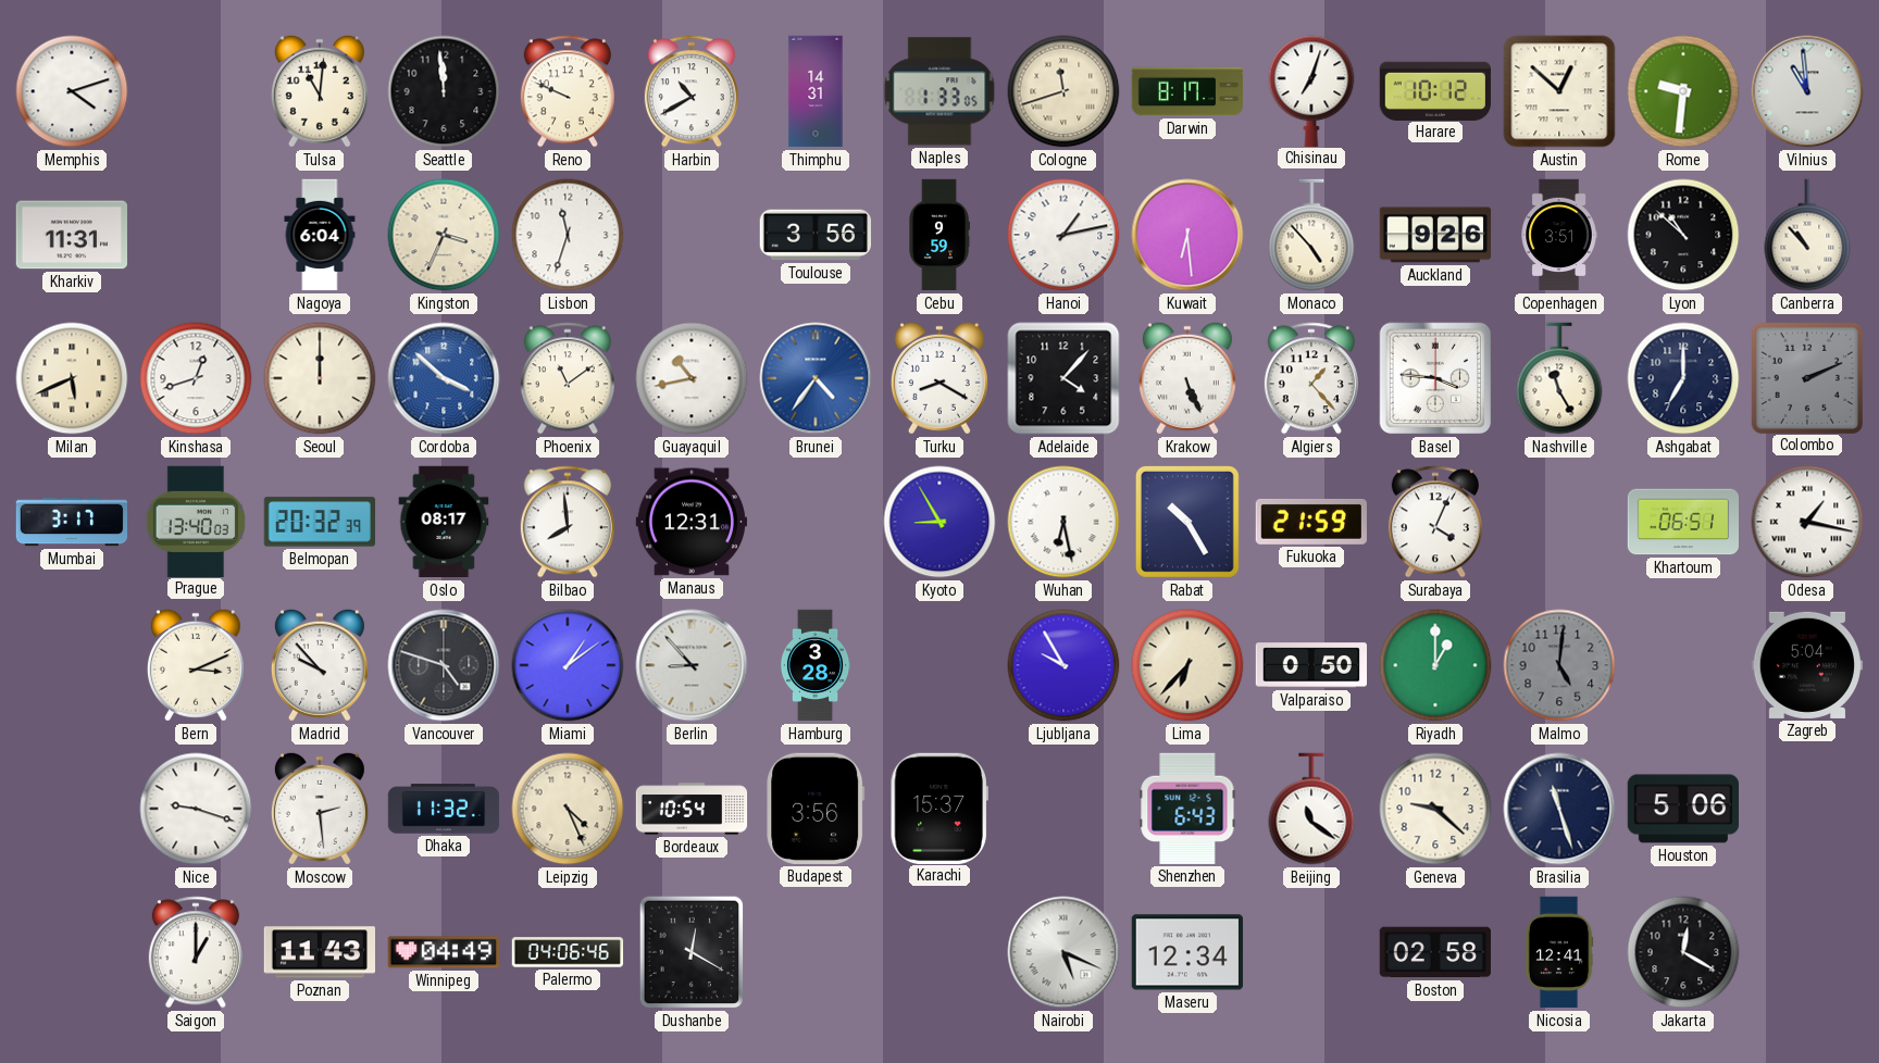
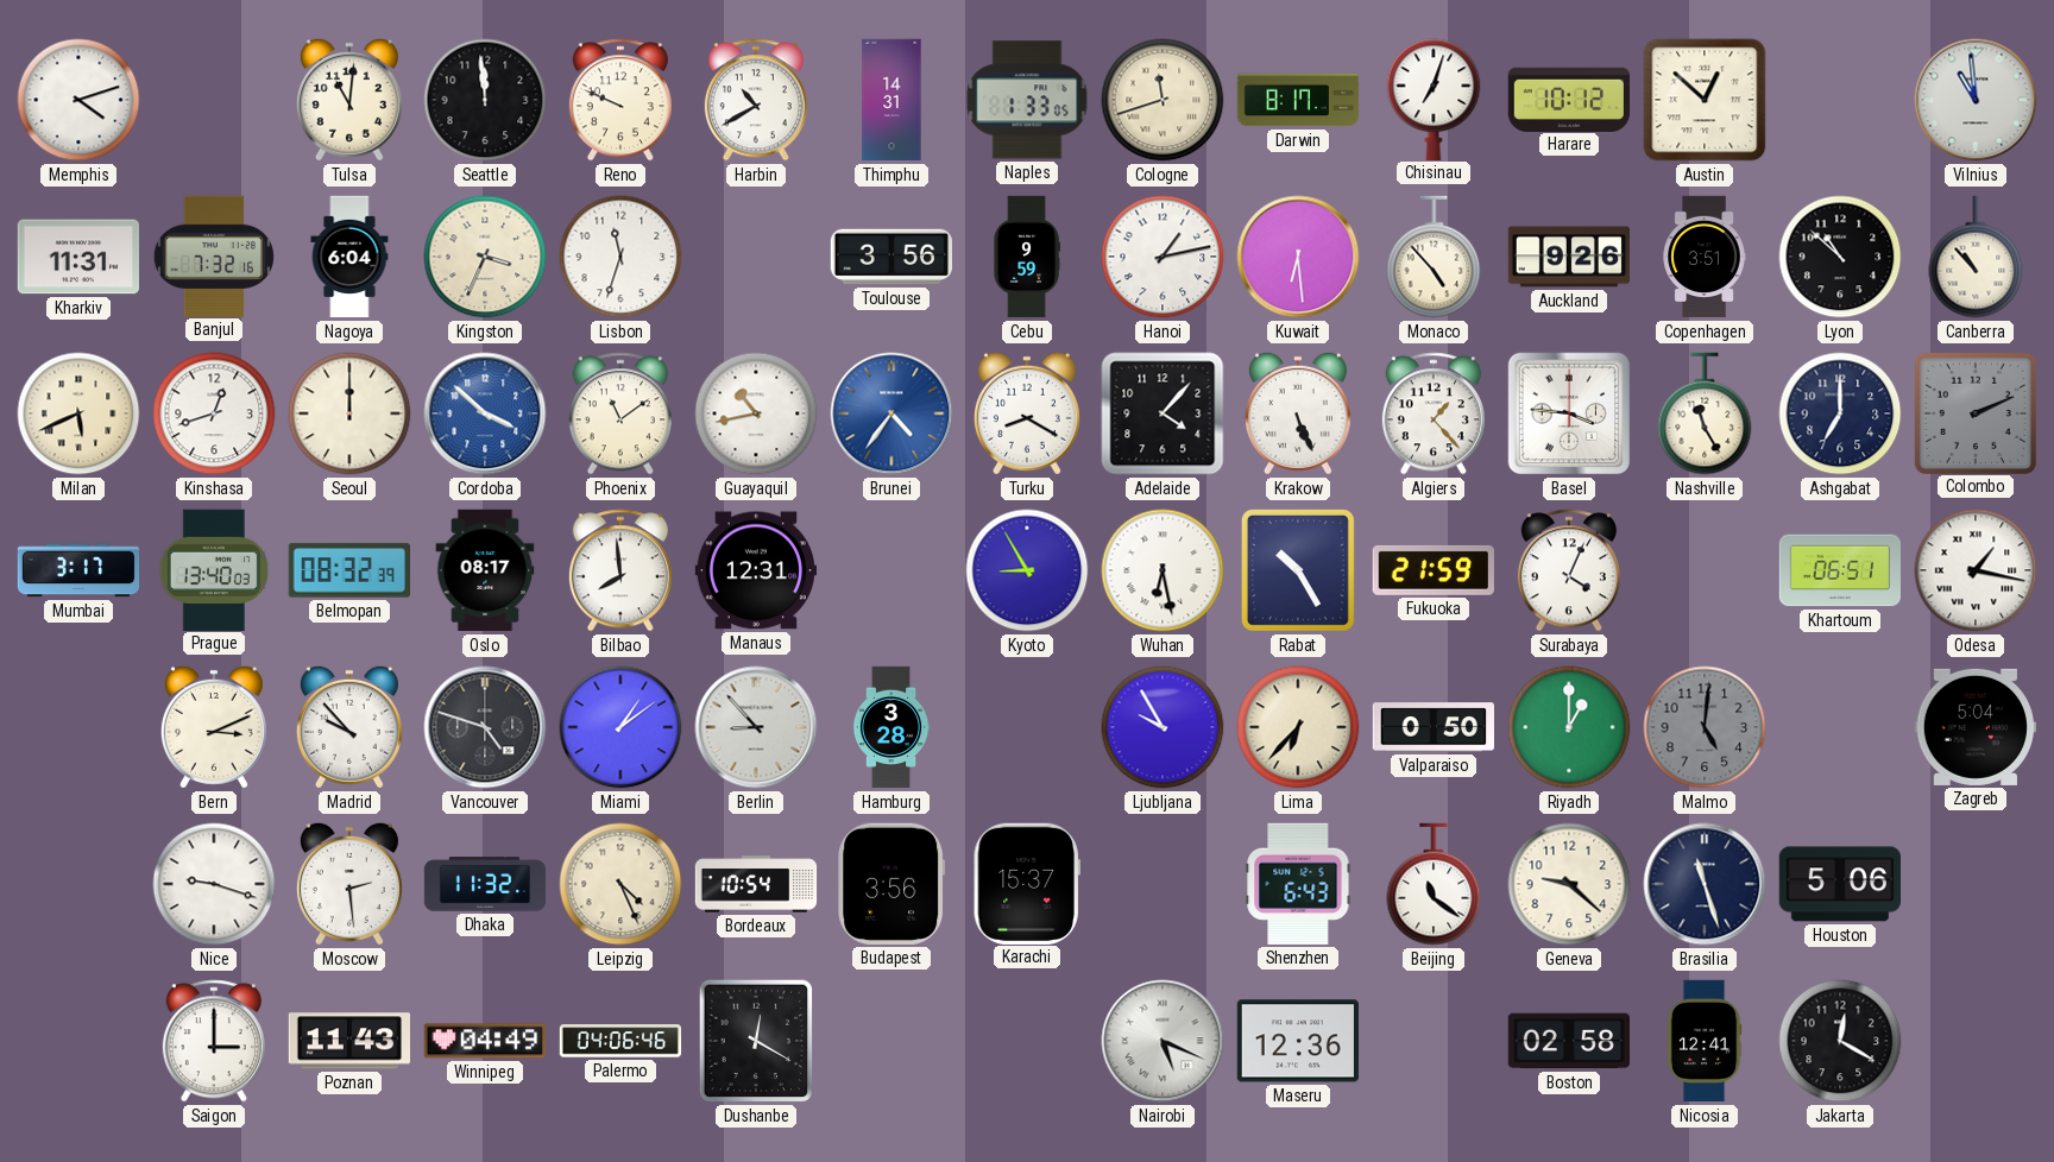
Rome: 9:31 -> none (1683, 91)
Banjul: none -> 7:32 (214, 255)
Belmopan: 20:32 -> 08:32 (348, 570)
Saigon: 1:00 -> 3:00 (214, 1041)
Maseru: 12:34 -> 12:36 (1297, 1041)
